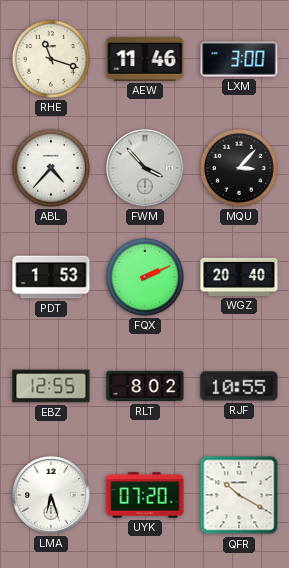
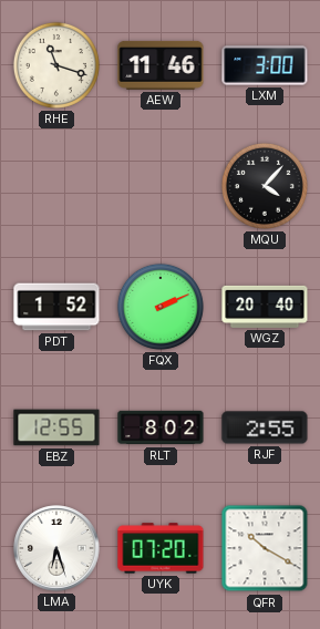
ABL: 4:37 -> none (51, 168)
FWM: 3:53 -> none (145, 168)
MQU: 3:07 -> 4:07 (265, 186)
PDT: 1:53 -> 1:52 (56, 307)
RJF: 10:55 -> 2:55 (265, 427)
